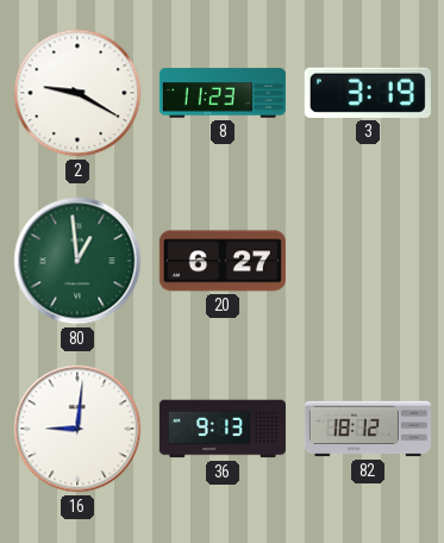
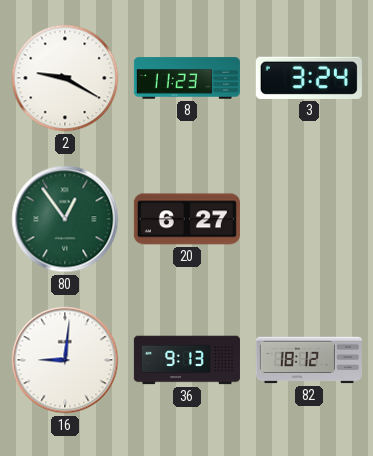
3: 3:19 -> 3:24 (309, 78)
80: 12:59 -> 12:54 (65, 219)
